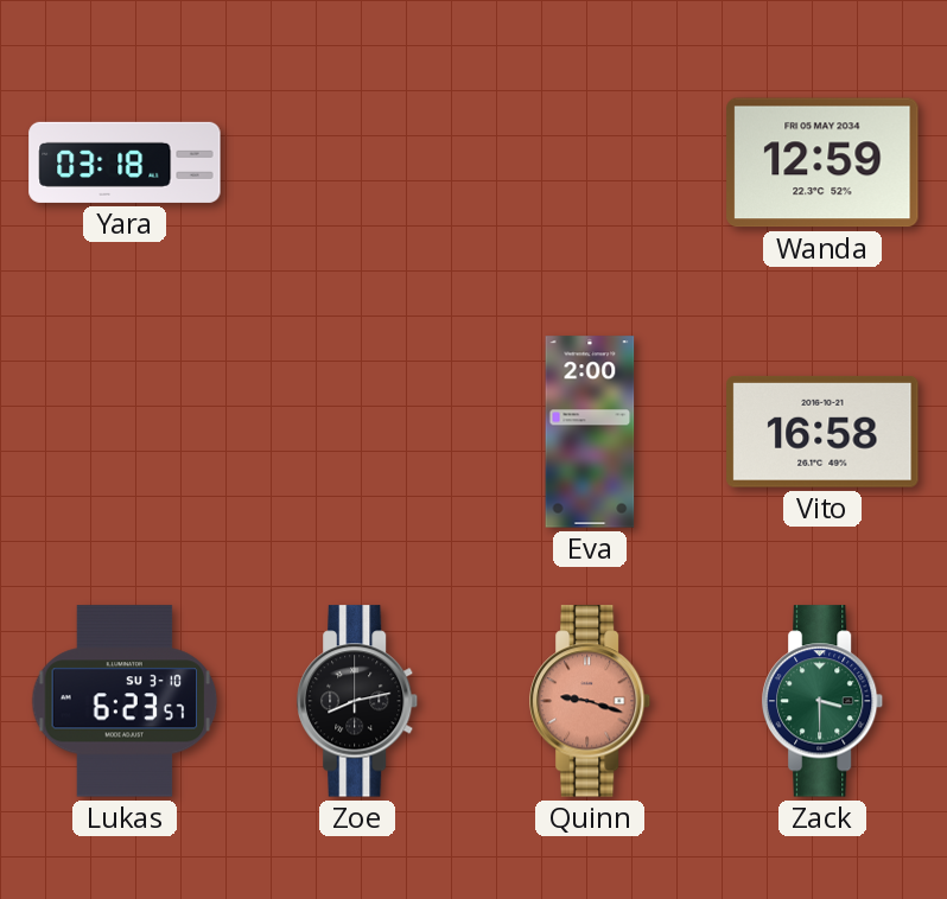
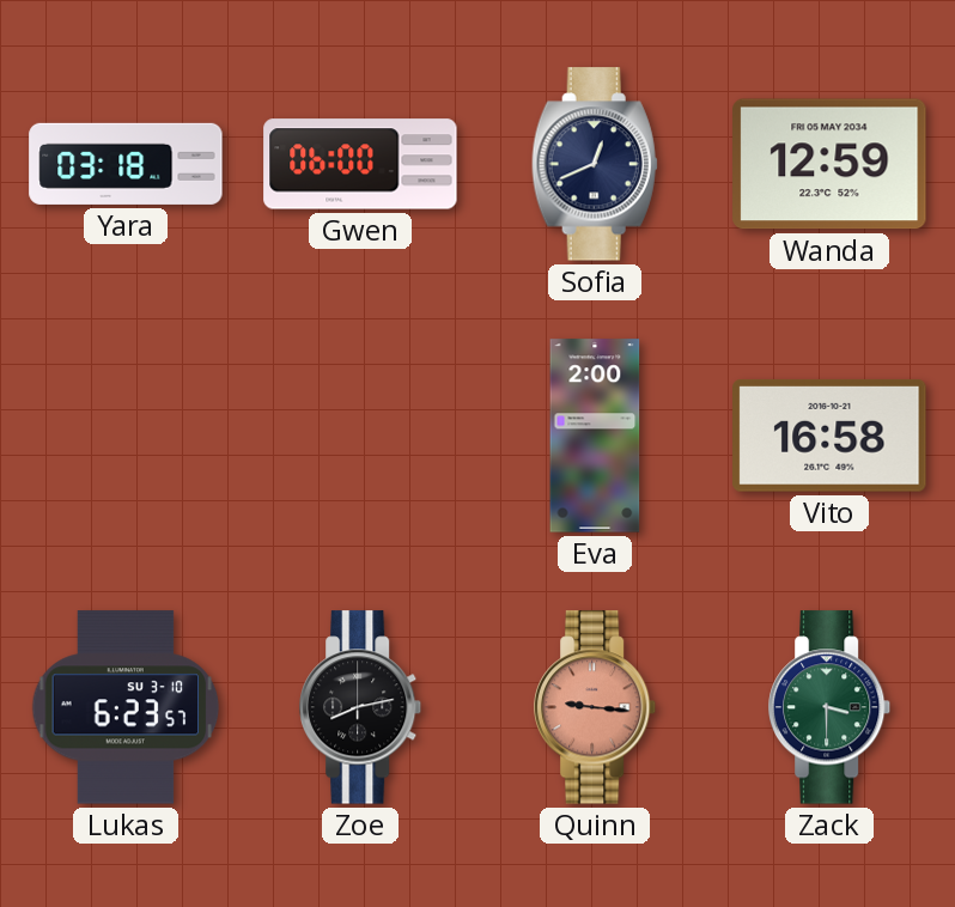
Gwen: none -> 06:00 (360, 164)
Sofia: none -> 12:41 (595, 164)
Quinn: 9:18 -> 9:16 (596, 707)
